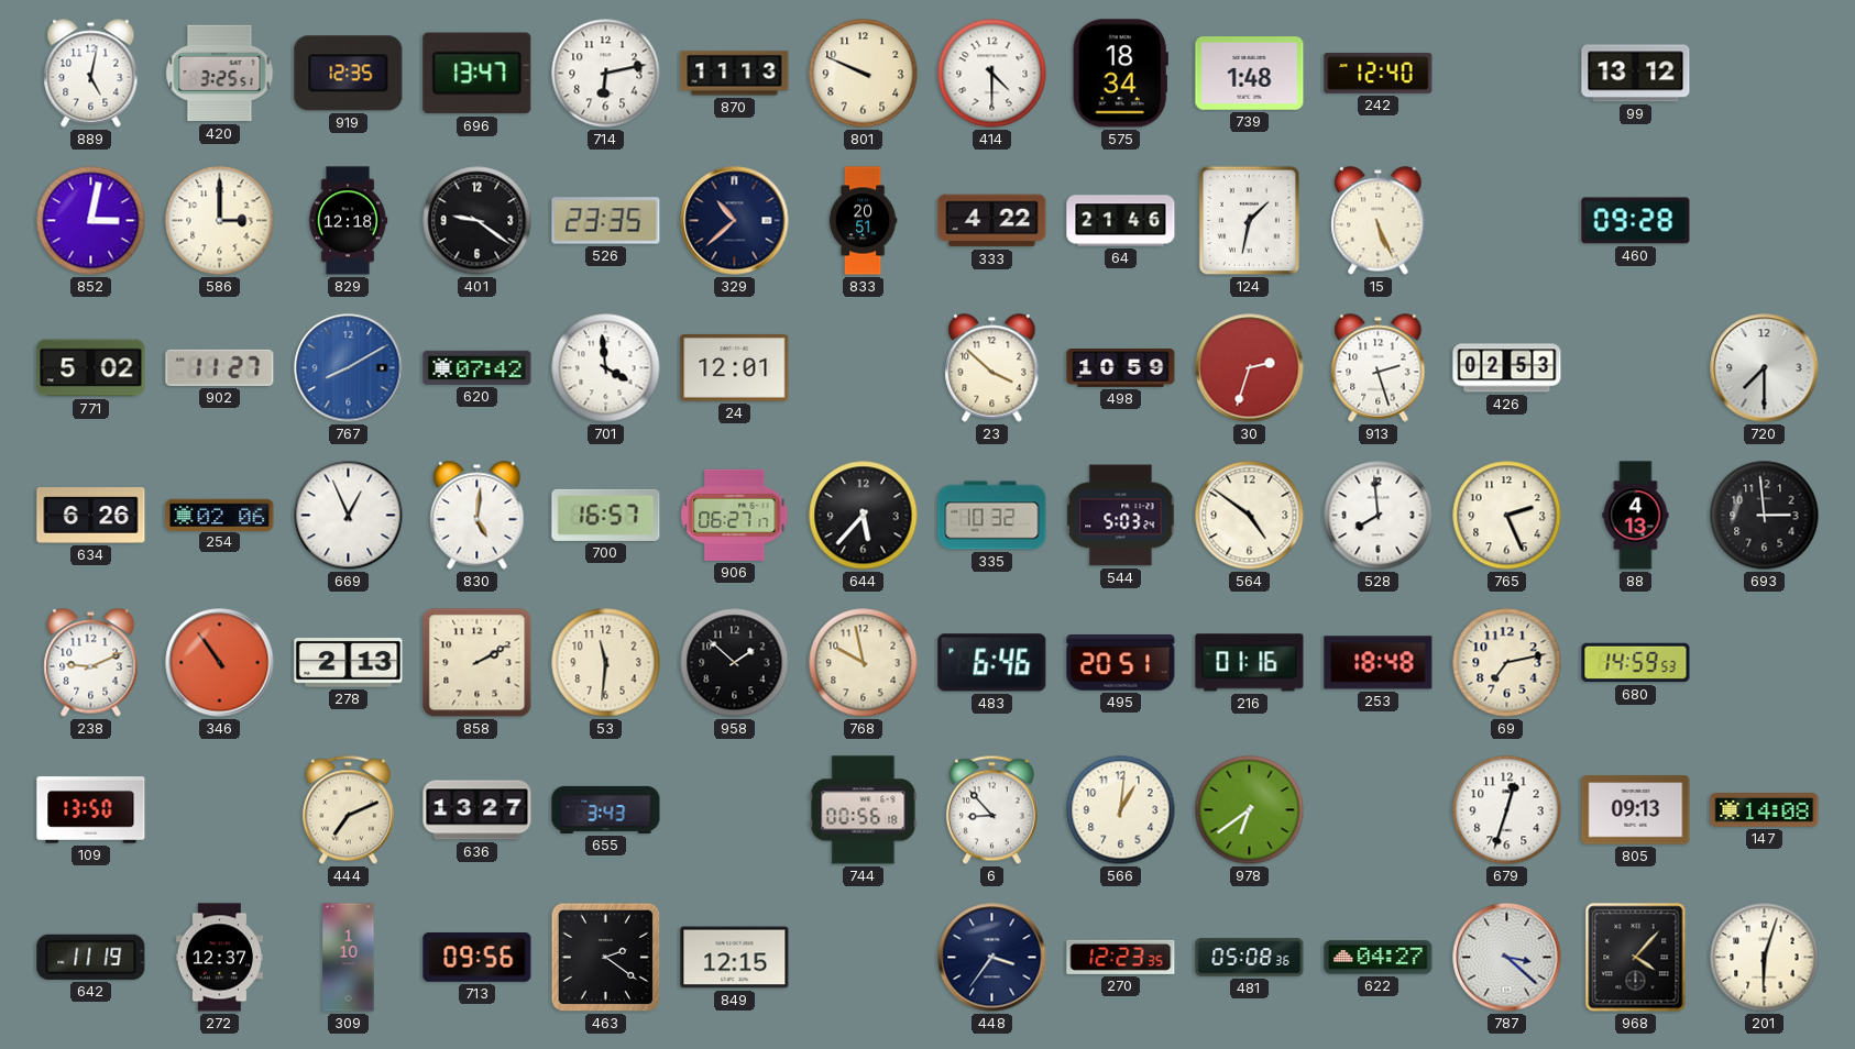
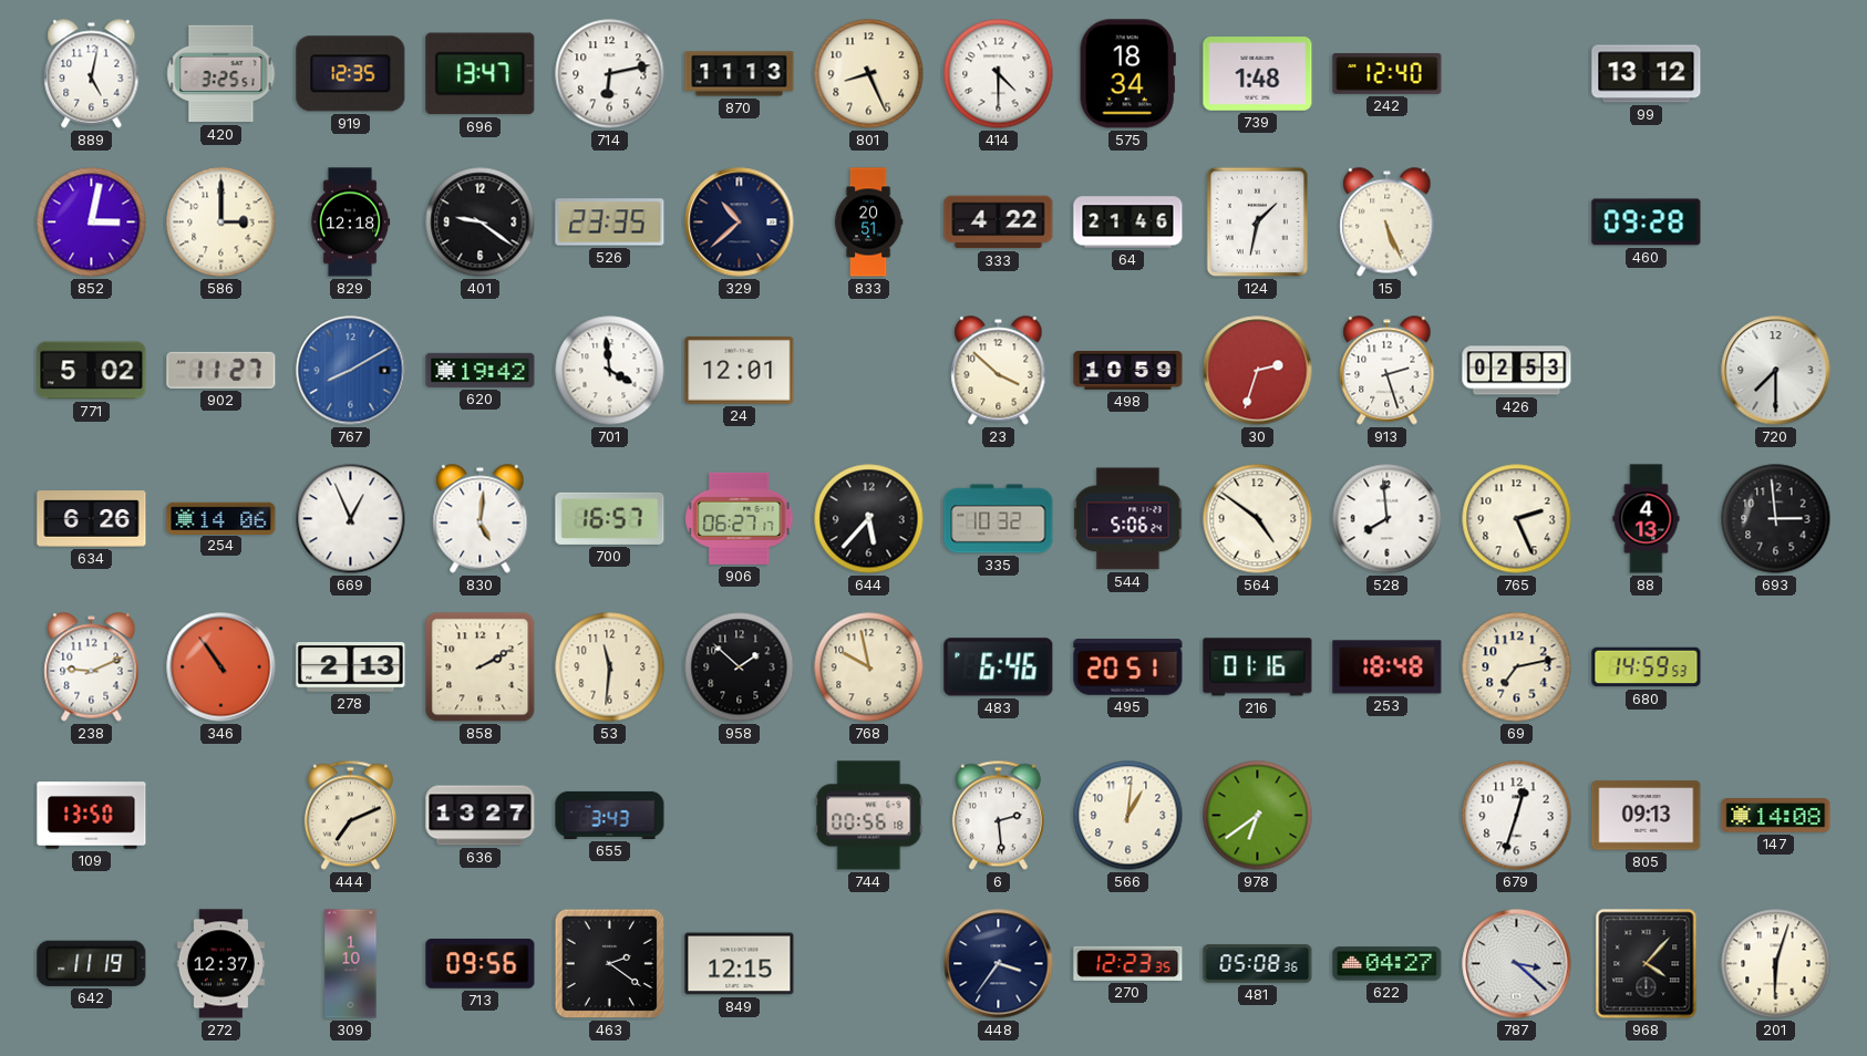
801: 9:49 -> 8:26 (869, 74)
620: 07:42 -> 19:42 (481, 370)
254: 02:06 -> 14:06 (221, 518)
544: 5:03 -> 5:06 (1128, 519)
6: 8:53 -> 2:29 (998, 816)
